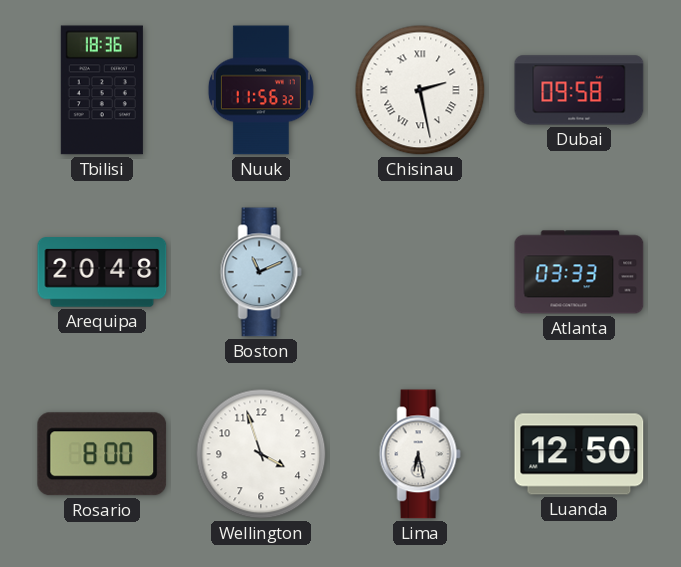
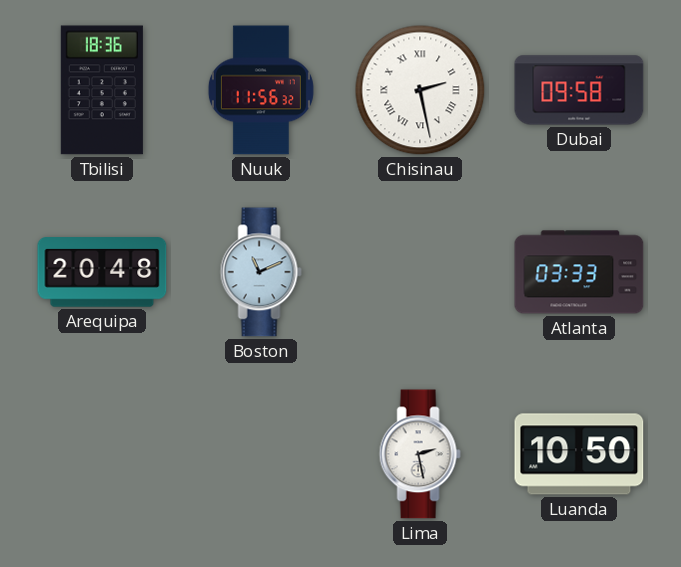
Rosario: 8:00 -> none (102, 454)
Wellington: 3:57 -> none (261, 454)
Lima: 6:28 -> 2:28 (420, 454)
Luanda: 12:50 -> 10:50 (579, 454)
